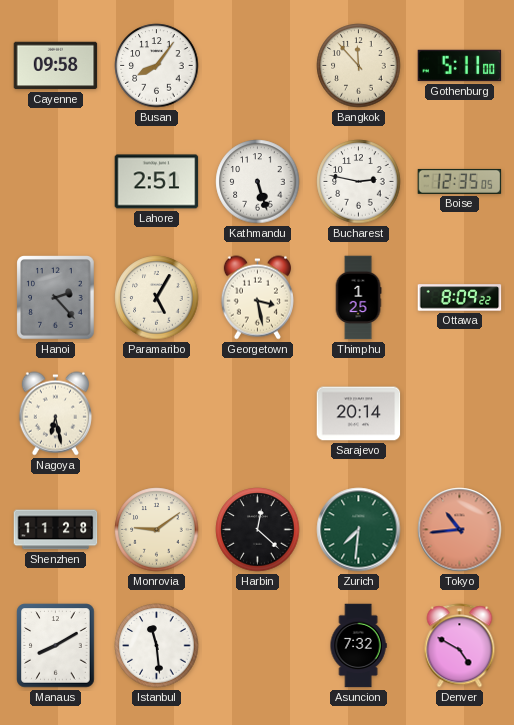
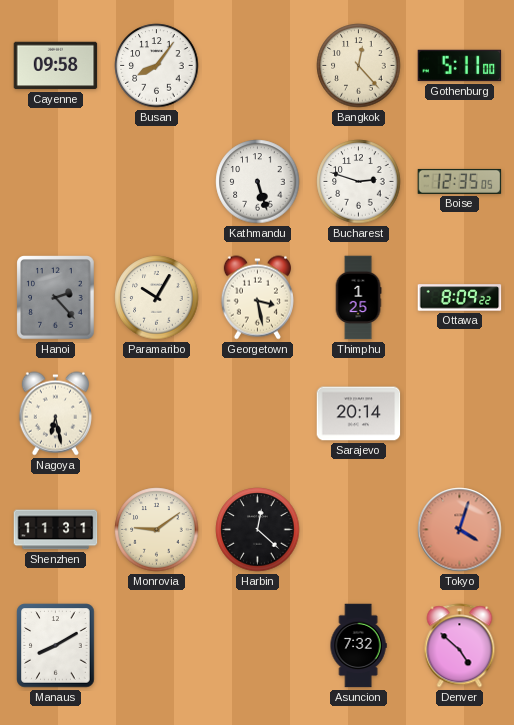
Bangkok: 11:53 -> 12:23 (359, 66)
Lahore: 2:51 -> none (157, 182)
Bucharest: 2:47 -> 2:48 (359, 182)
Paramaribo: 5:05 -> 10:05 (157, 298)
Shenzhen: 11:28 -> 11:31 (56, 530)
Zurich: 7:31 -> none (359, 530)
Tokyo: 10:44 -> 4:03 (460, 530)
Istanbul: 11:29 -> none (157, 646)
Denver: 4:50 -> 4:52 (460, 646)
